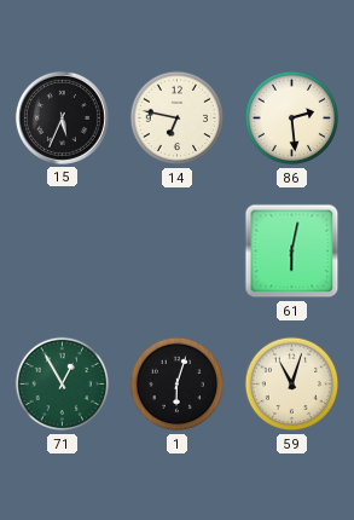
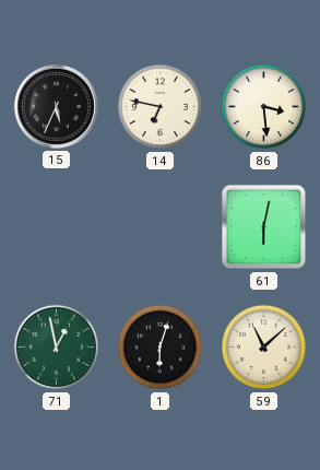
86: 2:29 -> 3:29 (264, 107)
71: 12:55 -> 12:58 (57, 348)
59: 11:03 -> 11:08 (264, 348)
